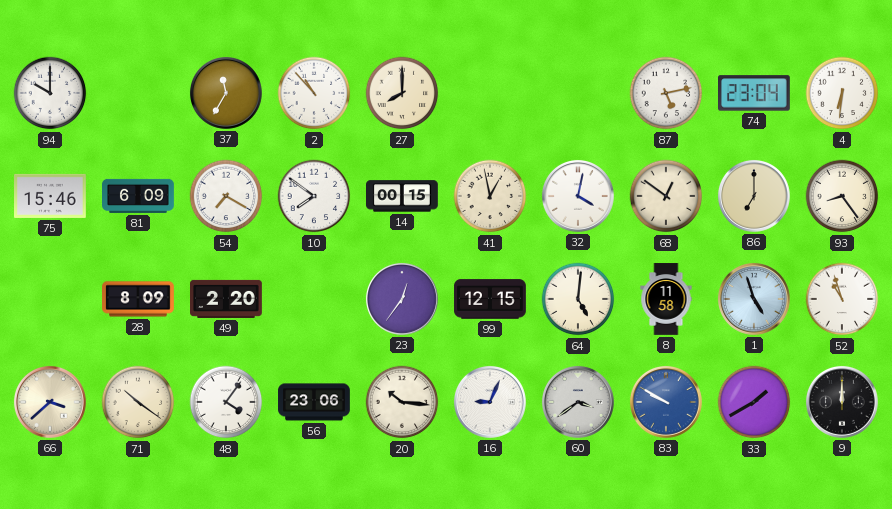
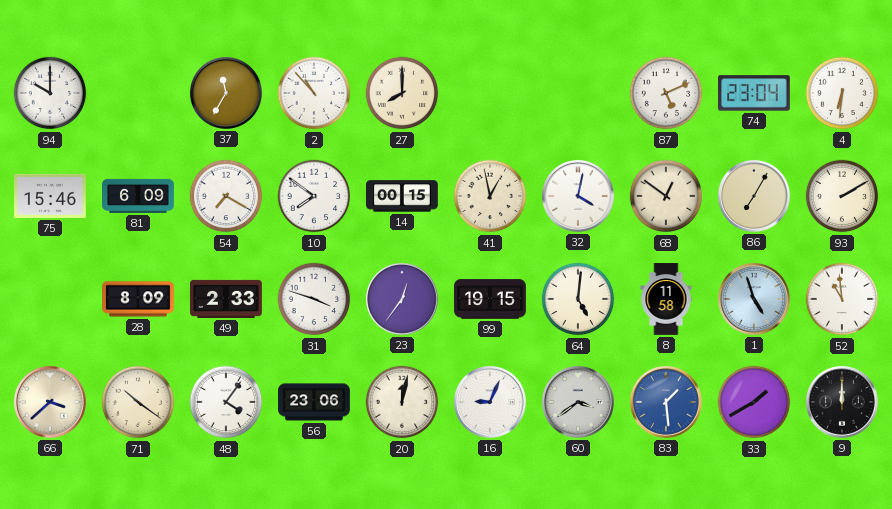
87: 5:13 -> 5:11 (666, 93)
86: 7:00 -> 7:05 (754, 196)
93: 8:24 -> 2:10 (842, 196)
49: 2:20 -> 2:33 (227, 299)
31: none -> 3:48 (314, 299)
99: 12:15 -> 19:15 (490, 299)
52: 10:57 -> 10:59 (842, 299)
20: 10:16 -> 12:02 (402, 402)
83: 9:50 -> 1:29 (666, 402)
